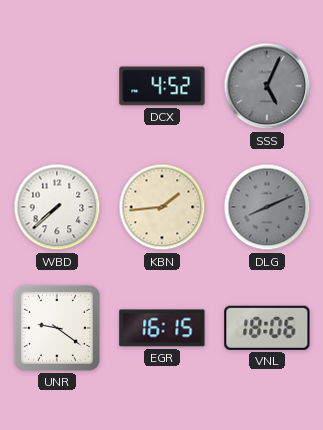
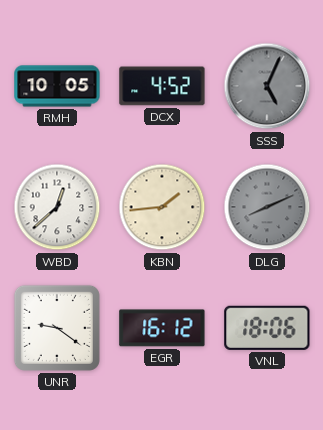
RMH: none -> 10:05 (57, 86)
WBD: 7:38 -> 12:38 (57, 207)
EGR: 16:15 -> 16:12 (162, 328)
